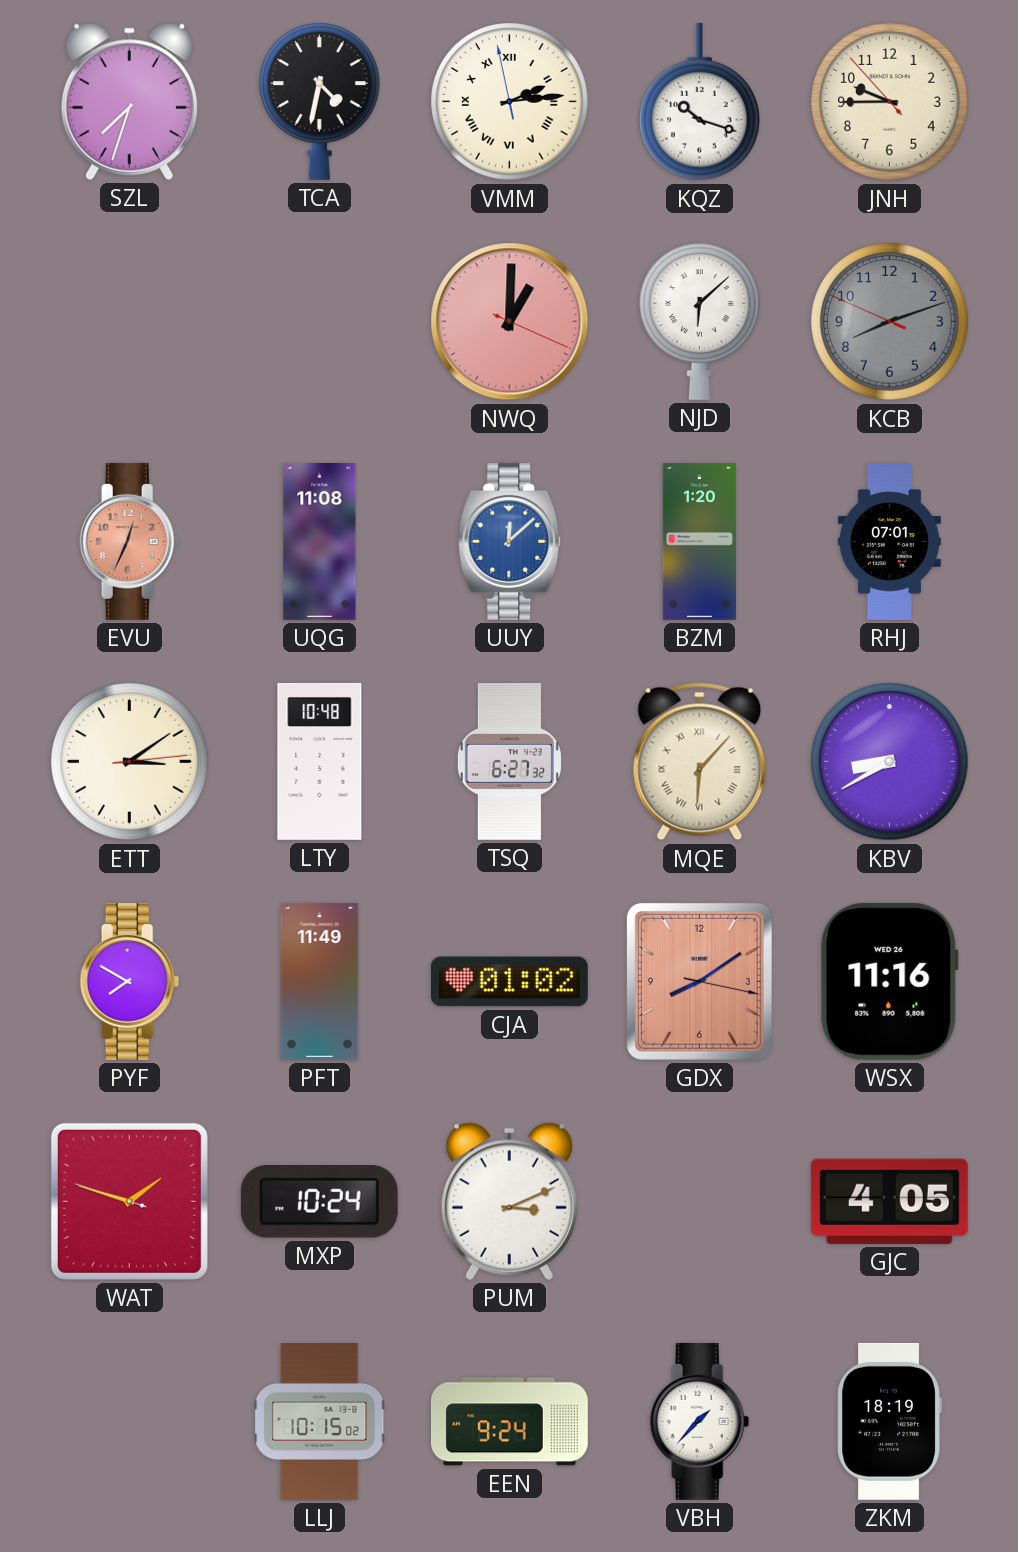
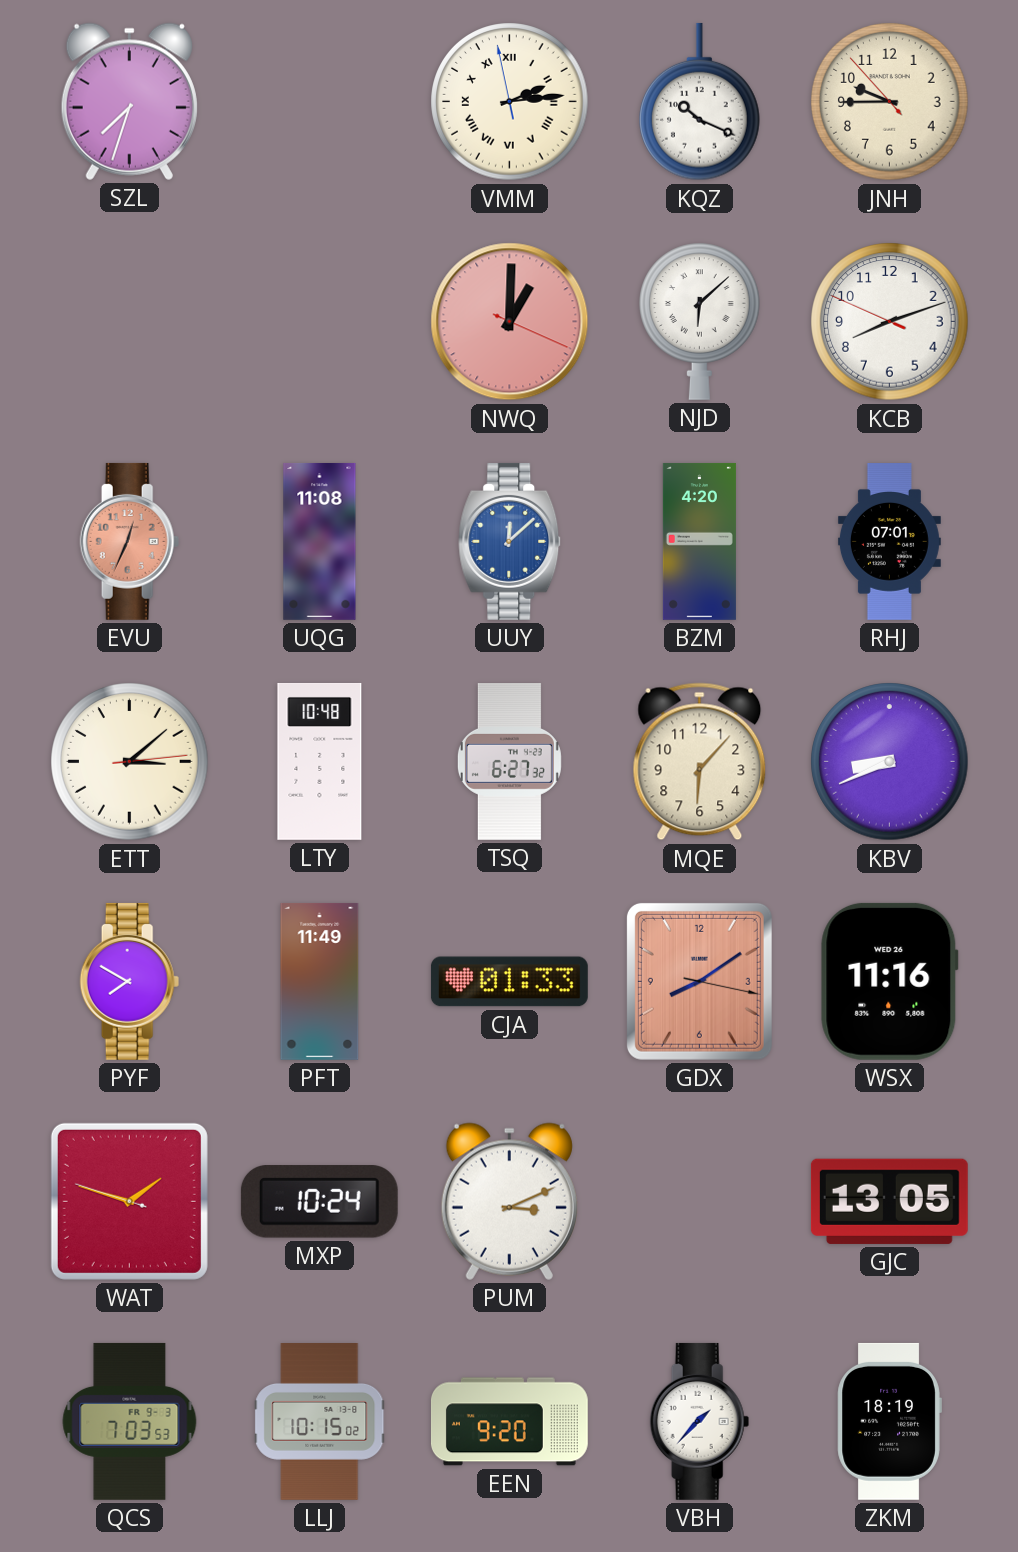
TCA: 4:32 -> none (320, 101)
KQZ: 10:18 -> 10:19 (700, 102)
KCB dial: grey -> white (890, 322)
BZM: 1:20 -> 4:20 (699, 541)
ETT: 3:09 -> 3:08 (130, 762)
MQE numerals: Roman -> Arabic (700, 762)
KBV: 8:40 -> 8:41 (890, 762)
CJA: 01:02 -> 01:33 (509, 982)
GJC: 4:05 -> 13:05 (889, 1201)
QCS: none -> 7:03 (130, 1421)
EEN: 9:24 -> 9:20 (509, 1422)
